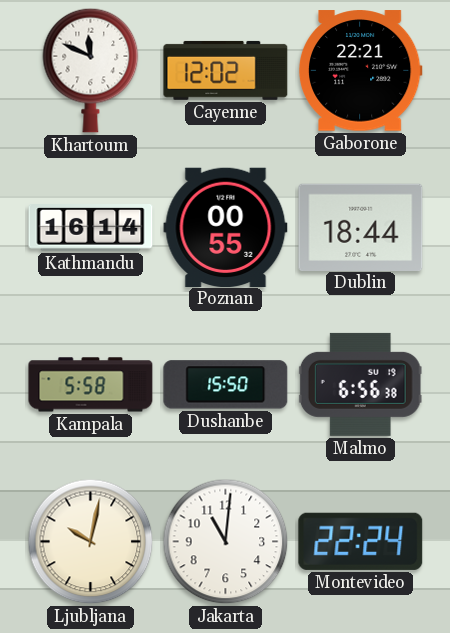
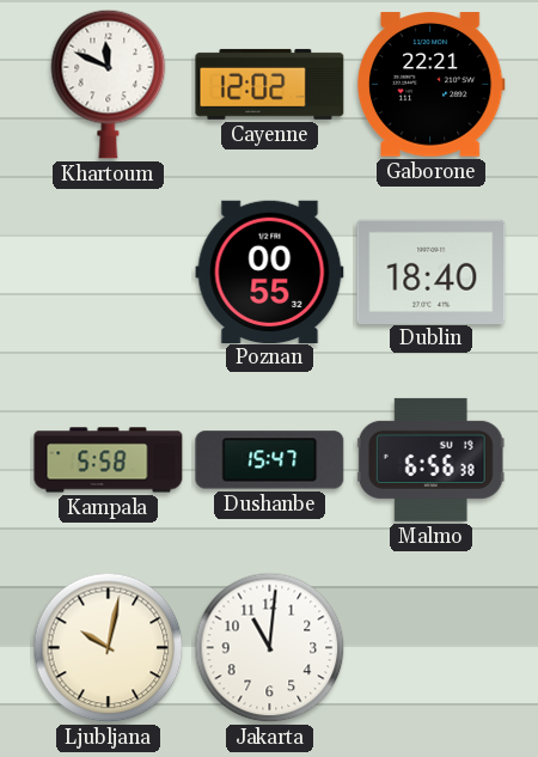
Kathmandu: 16:14 -> none (91, 228)
Dublin: 18:44 -> 18:40 (432, 271)
Dushanbe: 15:50 -> 15:47 (270, 460)
Montevideo: 22:24 -> none (361, 541)
